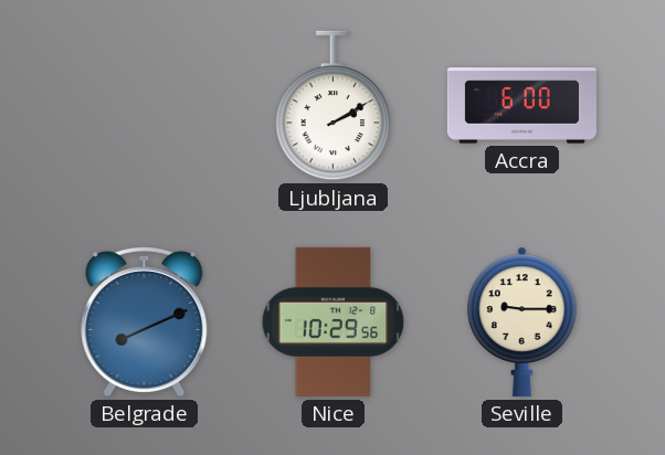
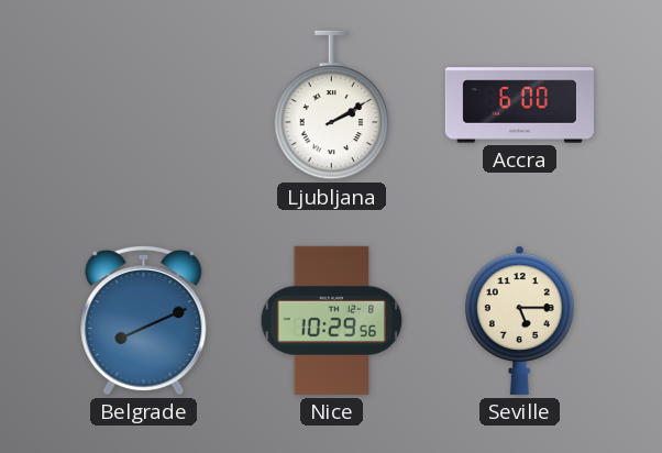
Seville: 9:15 -> 5:15 (520, 320)
